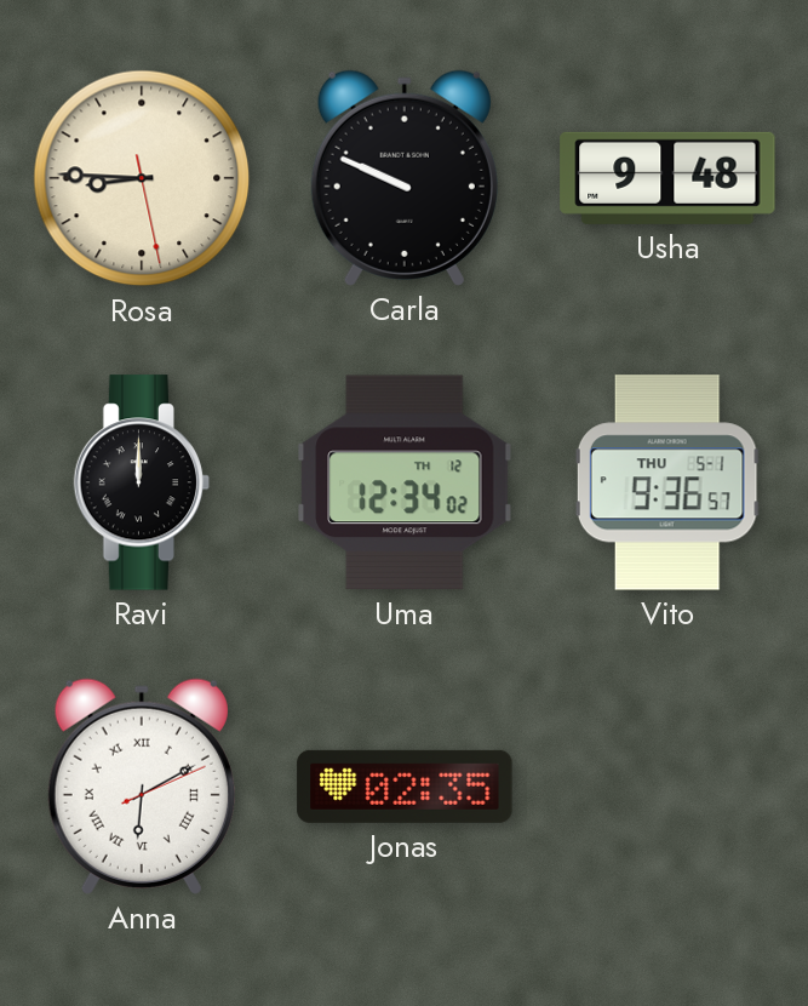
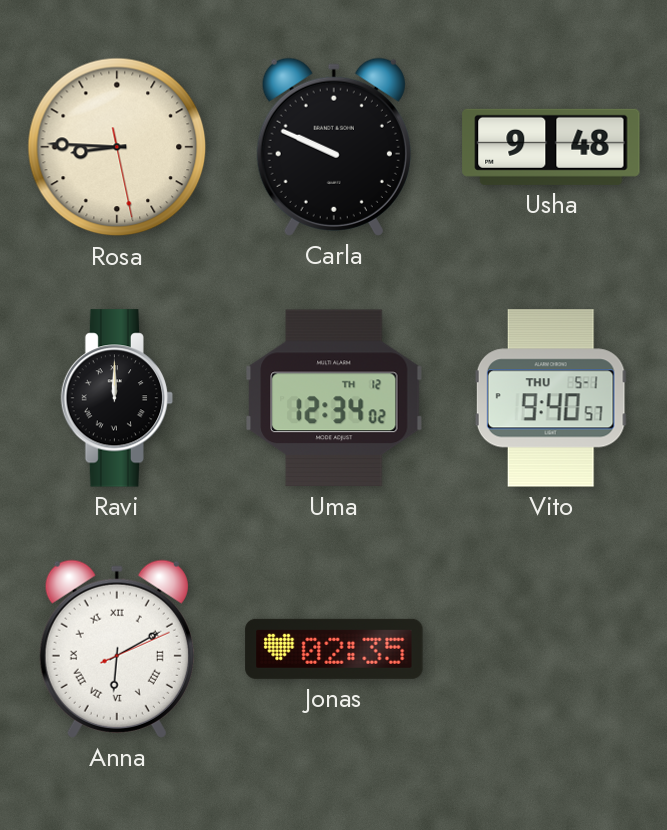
Vito: 9:36 -> 9:40 (551, 398)
